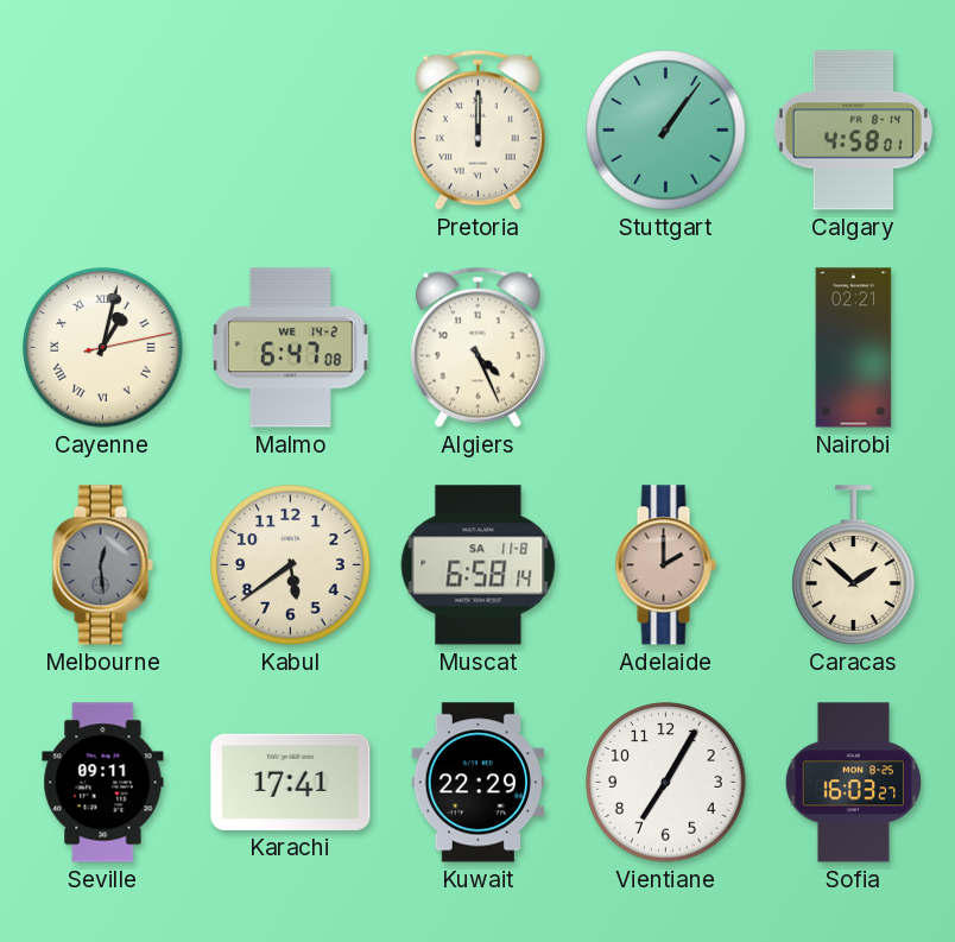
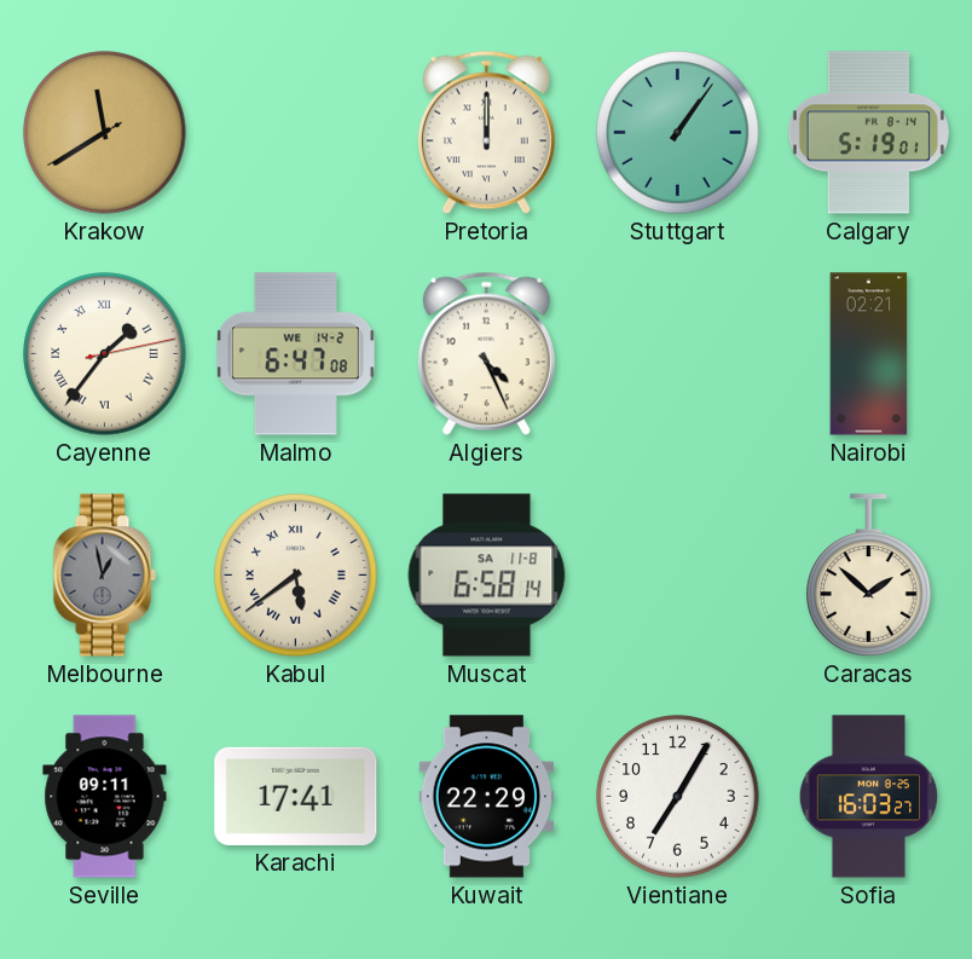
Krakow: none -> 11:39 (105, 133)
Calgary: 4:58 -> 5:19 (868, 133)
Cayenne: 1:02 -> 1:36 (105, 354)
Melbourne: 12:29 -> 12:58 (104, 576)
Kabul numerals: Arabic -> Roman (296, 576)
Adelaide: 2:00 -> none (665, 565)
